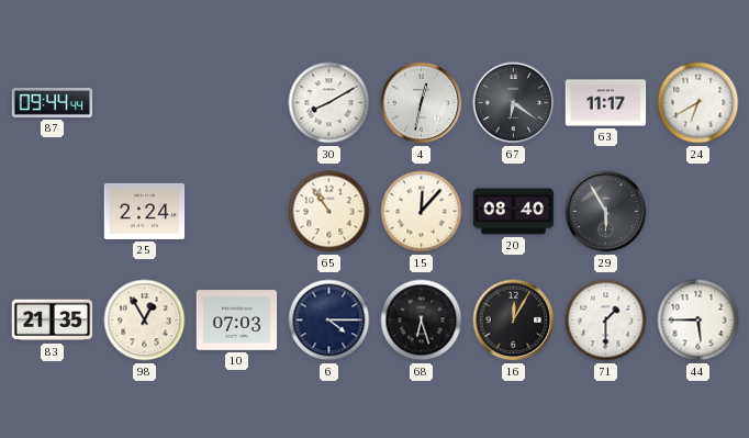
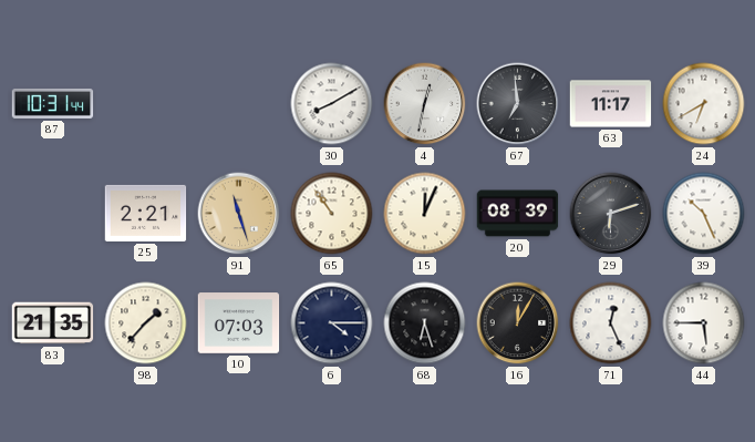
87: 09:44 -> 10:31 (53, 103)
67: 6:21 -> 6:59 (518, 104)
25: 2:24 -> 2:21 (146, 213)
91: none -> 11:27 (239, 214)
15: 12:07 -> 12:04 (425, 214)
20: 08:40 -> 08:39 (518, 214)
29: 5:55 -> 6:12 (611, 214)
39: none -> 10:26 (704, 214)
98: 12:55 -> 1:37 (146, 323)
71: 1:30 -> 12:26 (611, 323)
